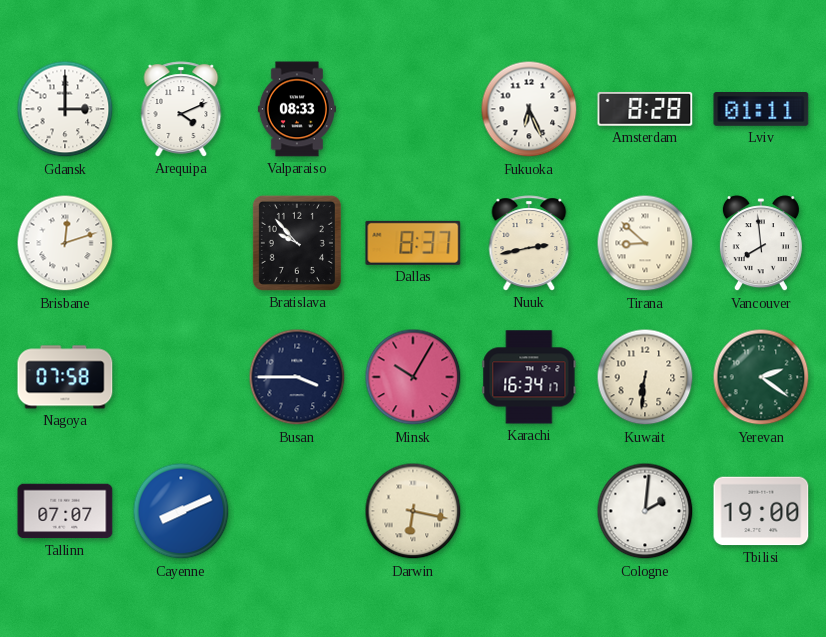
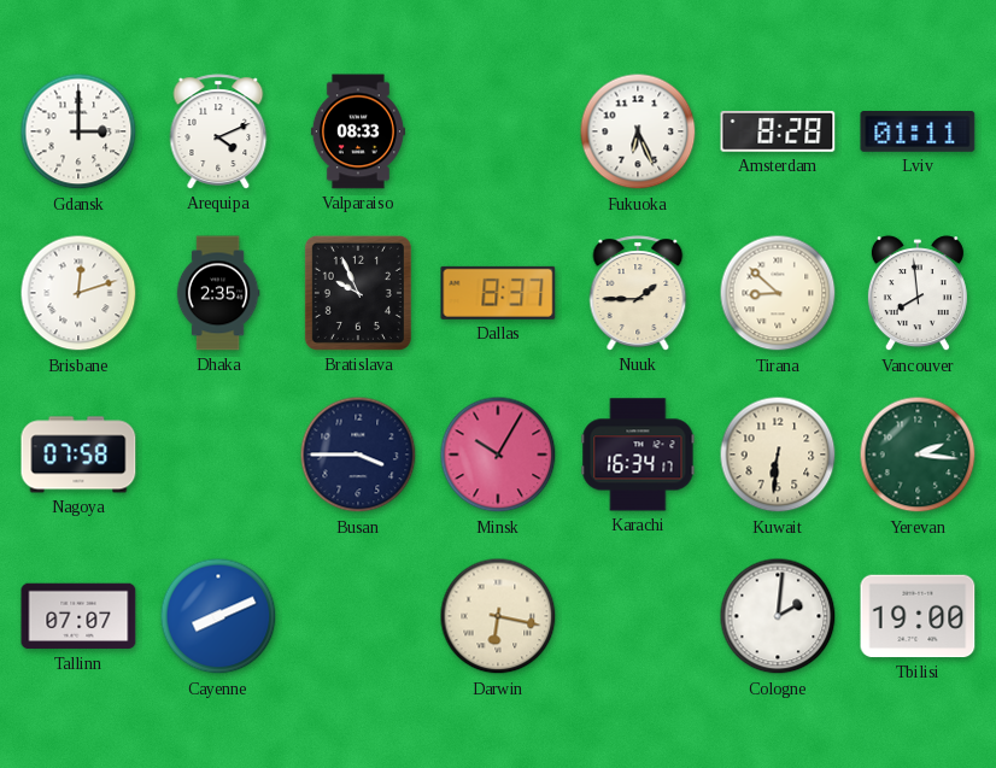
Dhaka: none -> 2:35 (218, 293)
Bratislava: 9:53 -> 9:56 (358, 293)
Nuuk: 2:43 -> 1:45 (638, 293)
Yerevan: 2:21 -> 2:16 (918, 455)
